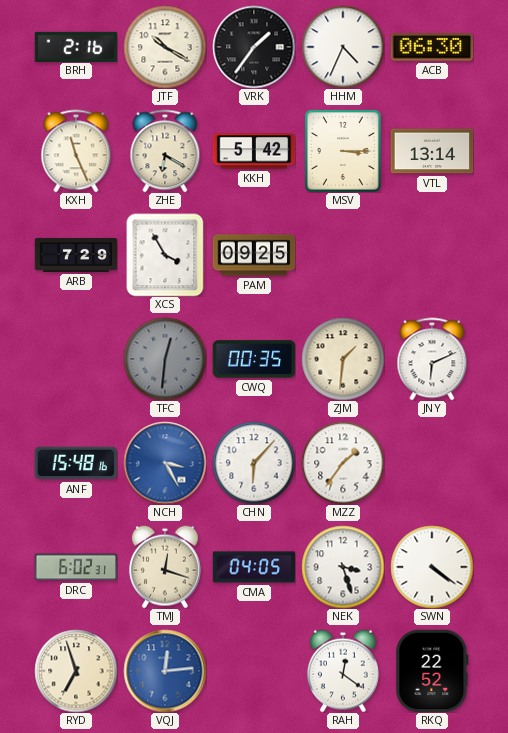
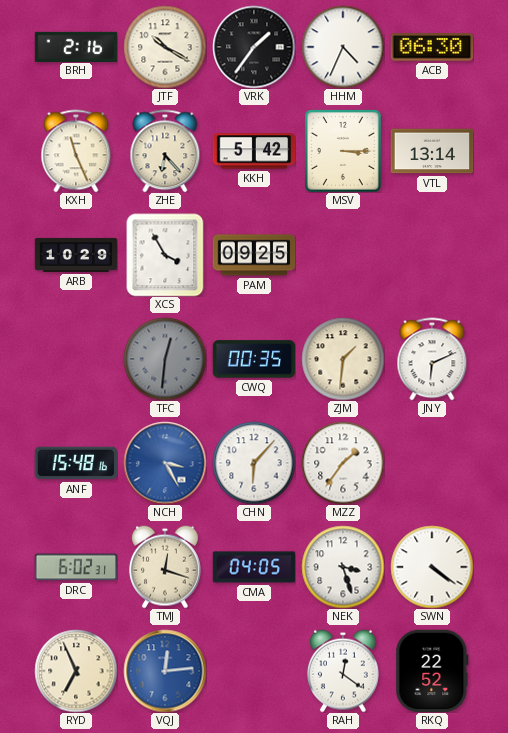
ZHE: 6:20 -> 6:23 (165, 151)
ARB: 7:29 -> 10:29 (76, 255)
RYD: 6:57 -> 6:56 (76, 671)
